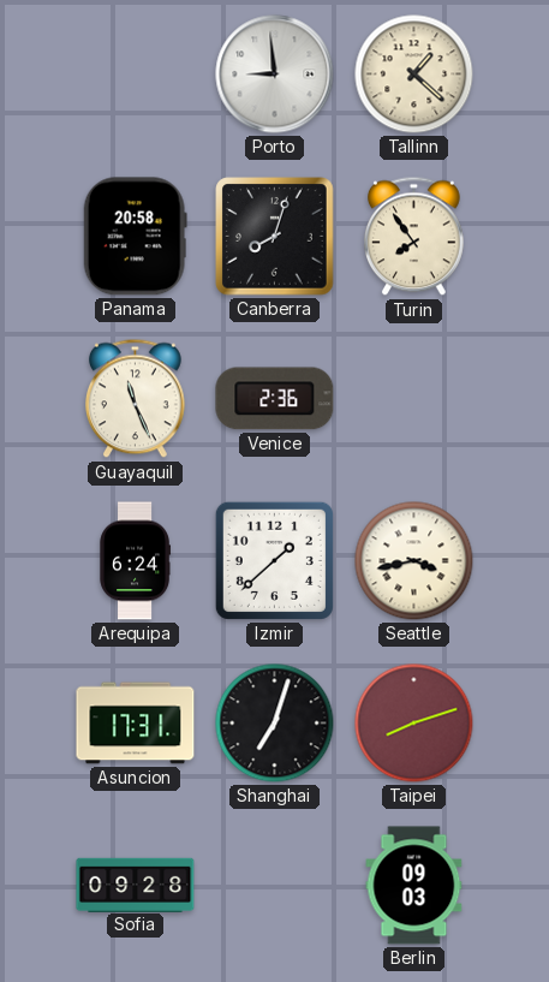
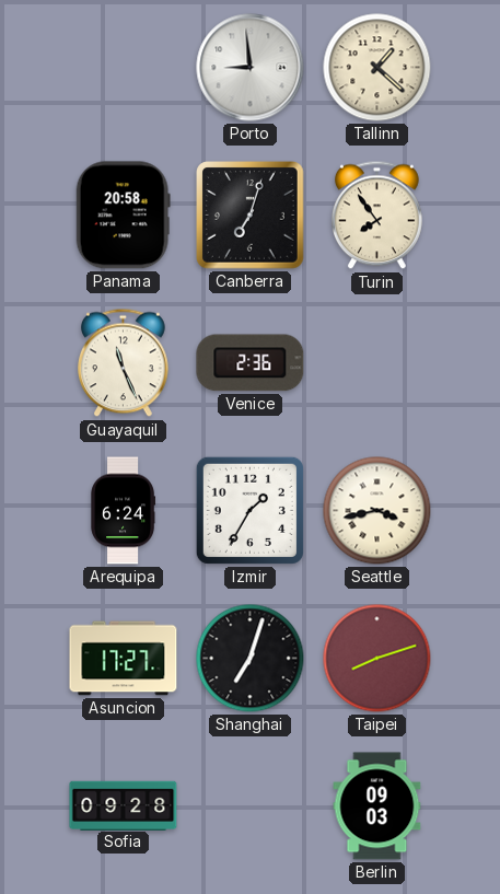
Canberra: 8:03 -> 7:03 (251, 216)
Izmir: 1:38 -> 1:35 (249, 510)
Asuncion: 17:31 -> 17:27 (124, 659)
